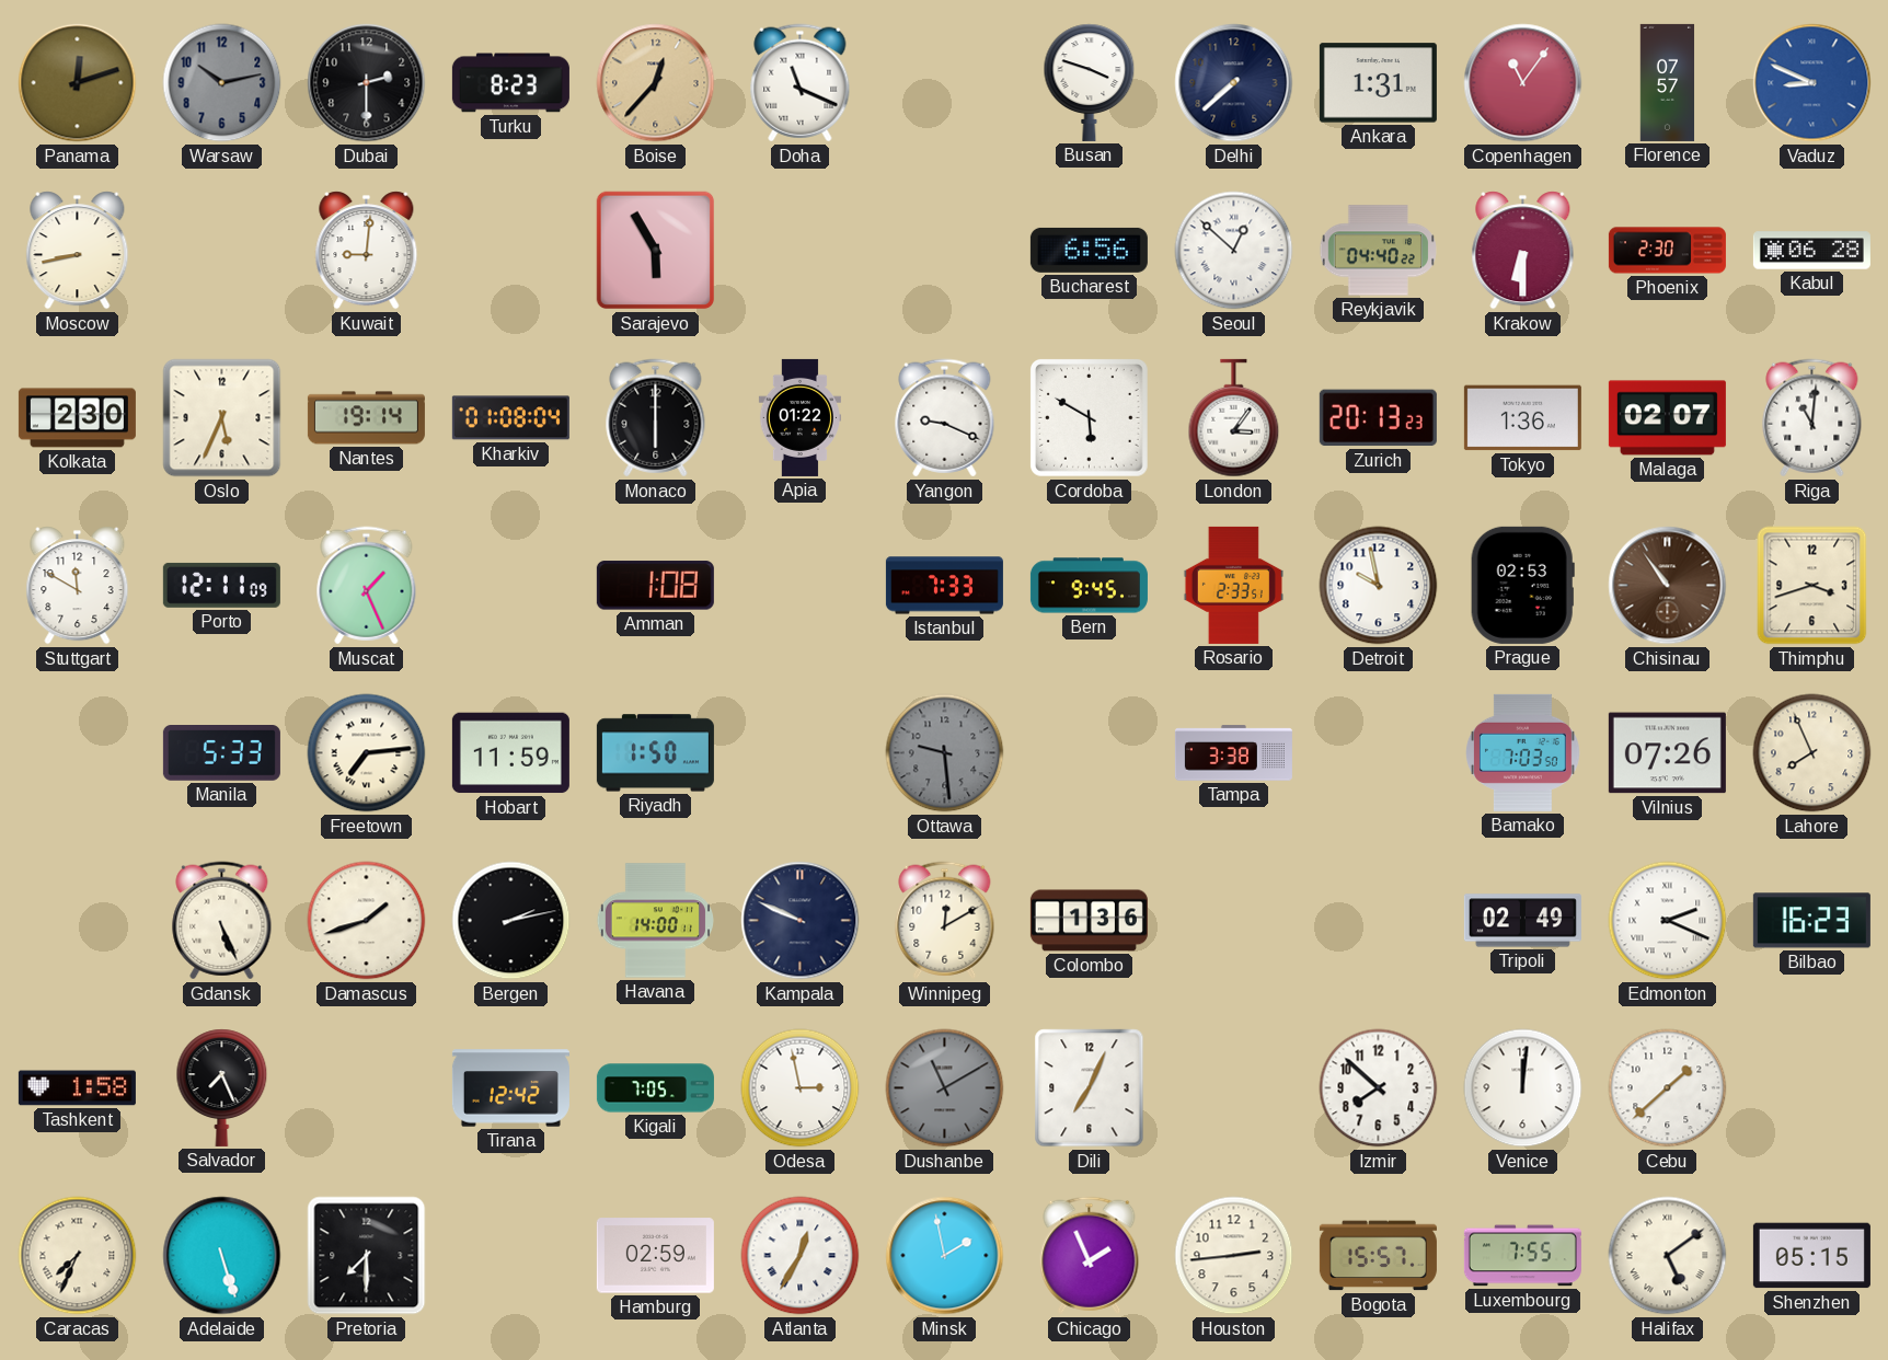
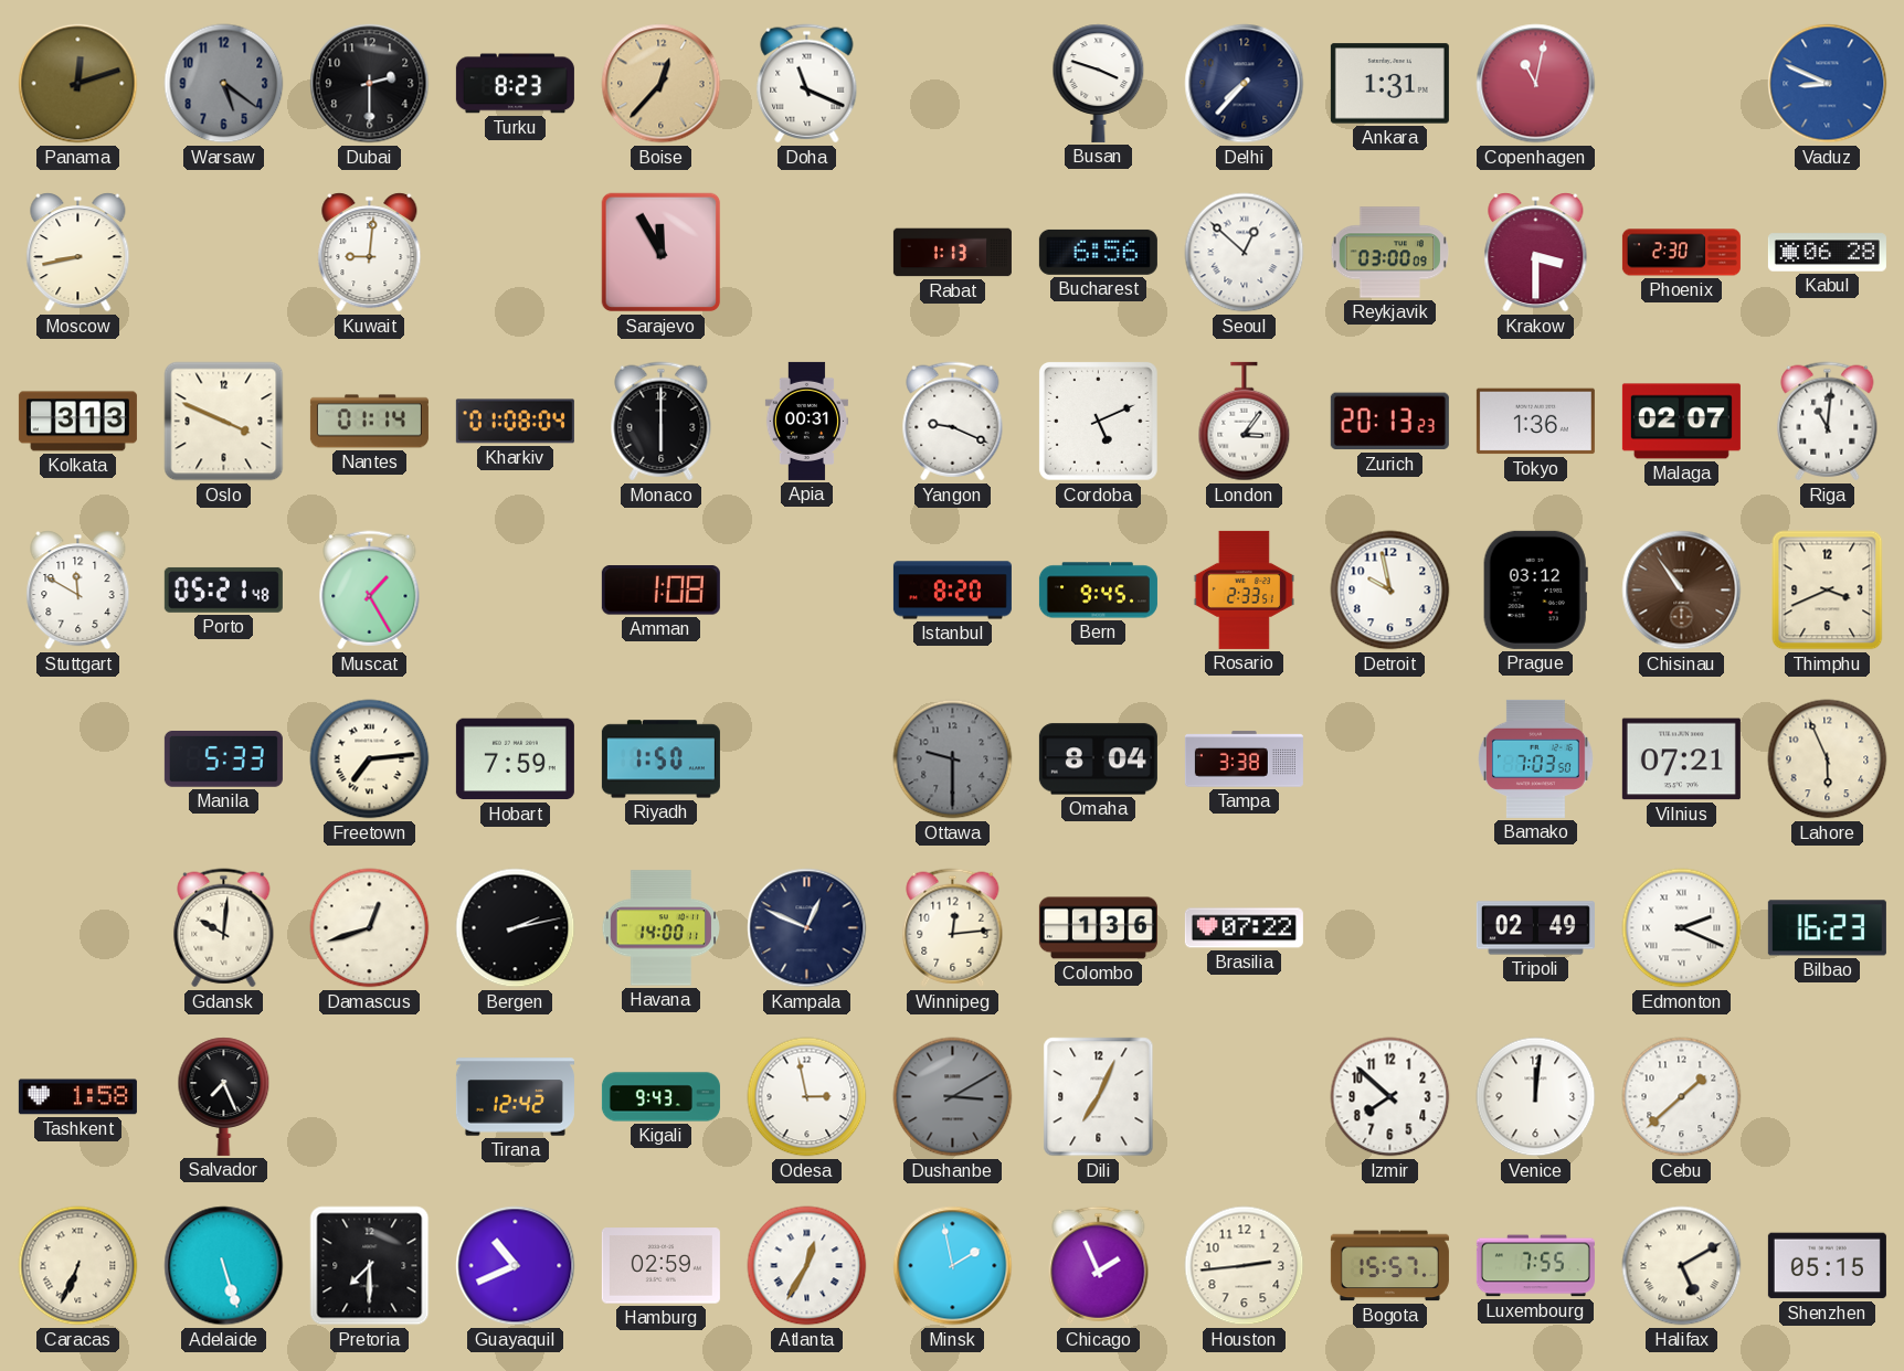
Warsaw: 10:13 -> 5:21 (224, 84)
Delhi: 7:38 -> 7:37 (1245, 84)
Copenhagen: 11:06 -> 11:02 (1536, 84)
Florence: 07:57 -> none (1668, 82)
Sarajevo: 5:55 -> 11:55 (662, 253)
Rabat: none -> 1:13 (952, 253)
Reykjavik: 04:40 -> 03:00 (1389, 253)
Krakow: 6:30 -> 3:30 (1536, 253)
Kolkata: 2:30 -> 3:13 (77, 422)
Oslo: 5:34 -> 3:49 (224, 422)
Nantes: 19:14 -> 01:14 (369, 422)
Apia: 01:22 -> 00:31 (806, 421)
Cordoba: 5:50 -> 5:11 (1098, 421)
Porto: 12:11 -> 05:21 (223, 589)
Muscat: 1:26 -> 1:25 (370, 591)
Istanbul: 7:33 -> 8:20 (952, 591)
Prague: 02:53 -> 03:12 (1535, 589)
Thimphu: 3:42 -> 3:41 (1828, 591)
Hobart: 11:59 -> 7:59 (515, 759)
Ottawa: 9:29 -> 9:30 (953, 759)
Omaha: none -> 8:04 (1098, 759)
Vilnius: 07:26 -> 07:21 (1681, 759)
Lahore: 7:56 -> 5:56 (1828, 759)
Gdansk: 5:26 -> 10:01 (224, 928)
Damascus: 1:42 -> 12:42 (370, 928)
Kampala: 9:49 -> 12:49 (807, 928)
Winnipeg: 12:10 -> 12:14 (953, 928)
Brasilia: none -> 07:22 (1244, 928)
Kigali: 7:05 -> 9:43 (660, 1097)
Dushanbe: 11:10 -> 3:10 (953, 1097)
Caracas: 7:34 -> 6:34 (78, 1266)
Guayaquil: none -> 10:41 (516, 1266)
Halifax: 5:09 -> 5:10 (1682, 1266)
